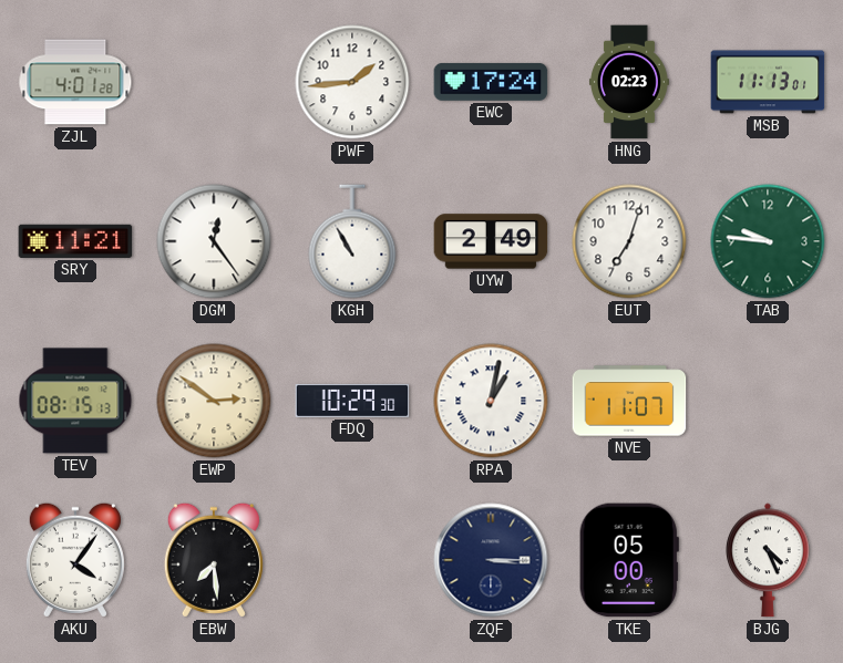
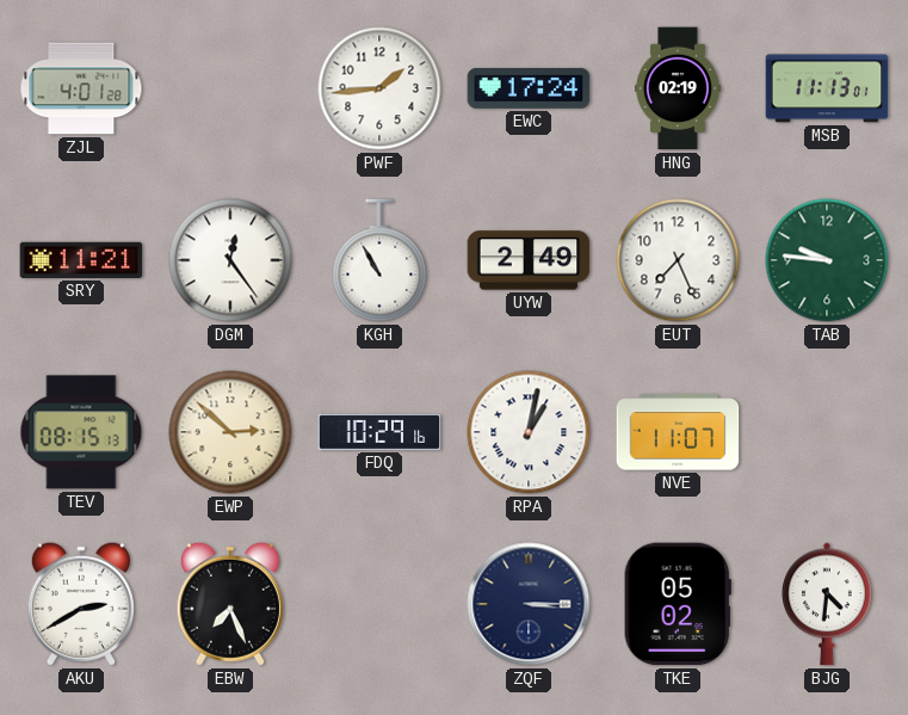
HNG: 02:23 -> 02:19 (678, 88)
EUT: 7:03 -> 7:26 (678, 260)
EWP: 2:51 -> 2:52 (230, 432)
FDQ: 10:29:30 -> 10:29:16 (379, 432)
AKU: 4:06 -> 2:40 (81, 604)
EBW: 7:29 -> 7:26 (230, 604)
TKE: 05:00 -> 05:02 (678, 604)
BJG: 4:26 -> 4:31 (827, 604)
